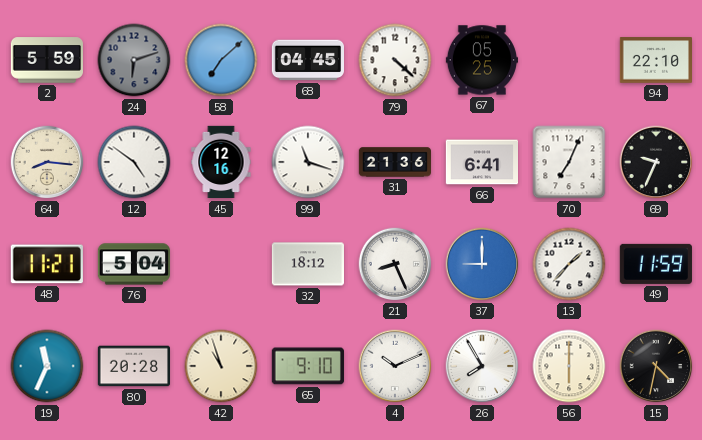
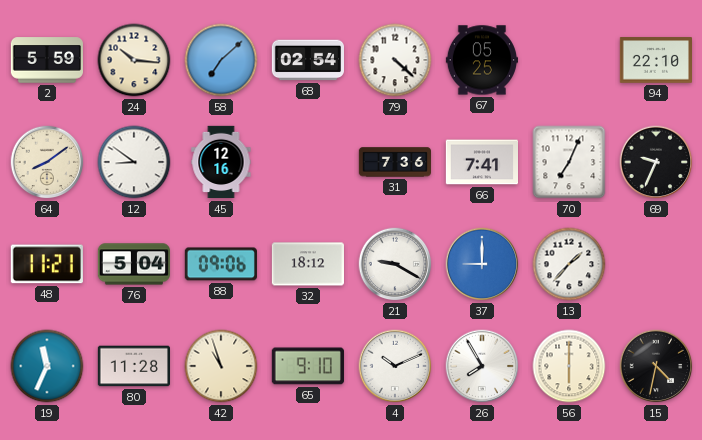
24: 6:12 -> 10:16 (134, 60)
24 dial: grey -> cream (134, 60)
68: 04:45 -> 02:54 (307, 60)
64: 8:16 -> 8:09 (47, 162)
12: 4:51 -> 8:51 (134, 162)
99: 11:18 -> none (308, 162)
31: 21:36 -> 7:36 (394, 162)
66: 6:41 -> 7:41 (481, 162)
88: none -> 09:06 (221, 264)
21: 8:26 -> 9:20 (395, 264)
49: 11:59 -> none (656, 264)
80: 20:28 -> 11:28 (133, 366)
